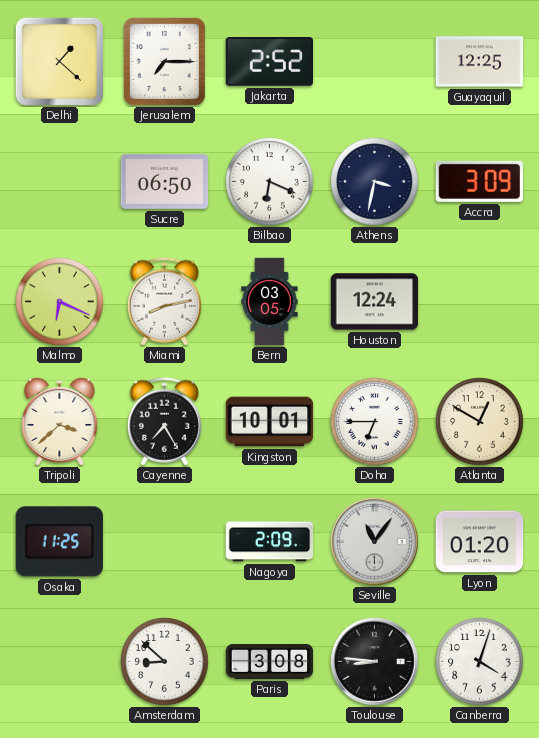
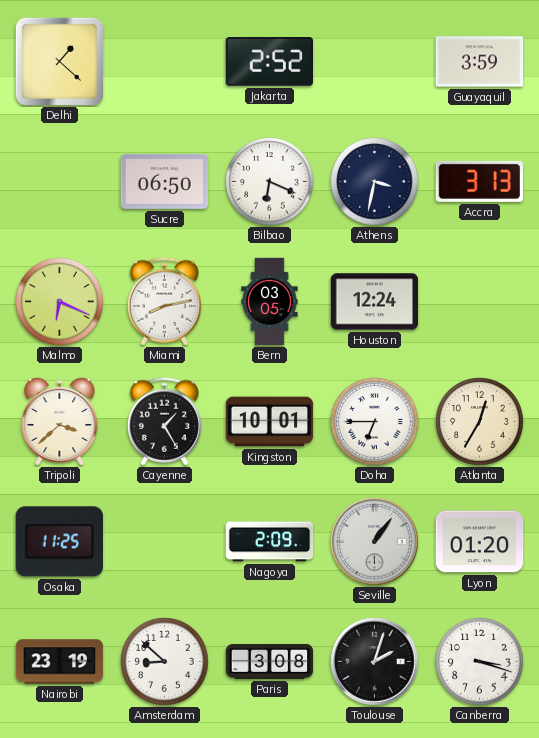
Jerusalem: 7:15 -> none (164, 61)
Guayaquil: 12:25 -> 3:59 (480, 62)
Accra: 3:09 -> 3:13 (479, 181)
Cayenne: 7:25 -> 1:25 (164, 422)
Atlanta: 12:50 -> 12:35 (480, 422)
Seville: 11:06 -> 1:06 (375, 542)
Nairobi: none -> 23:19 (60, 662)
Toulouse: 8:46 -> 2:03 (375, 662)
Canberra: 4:03 -> 3:18 (480, 662)
